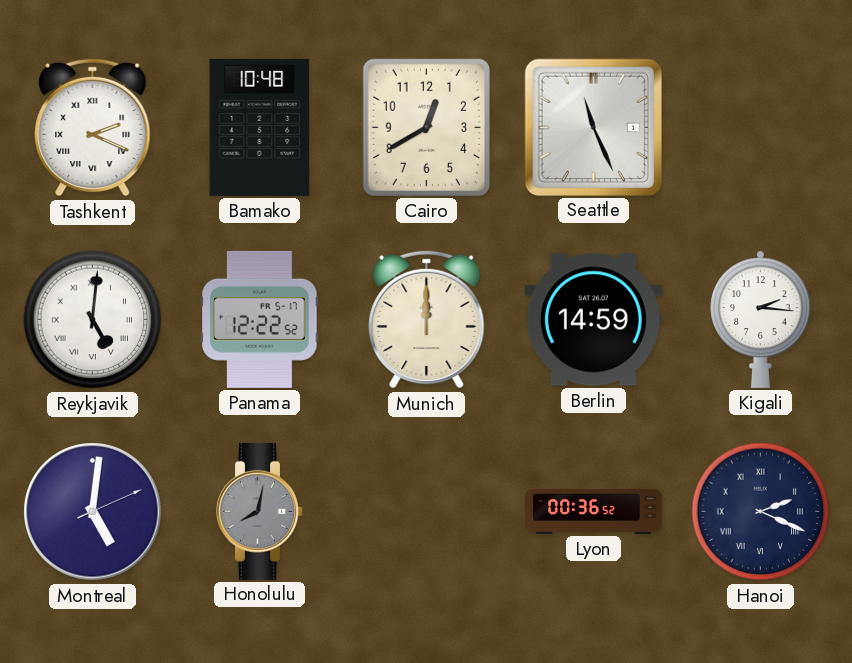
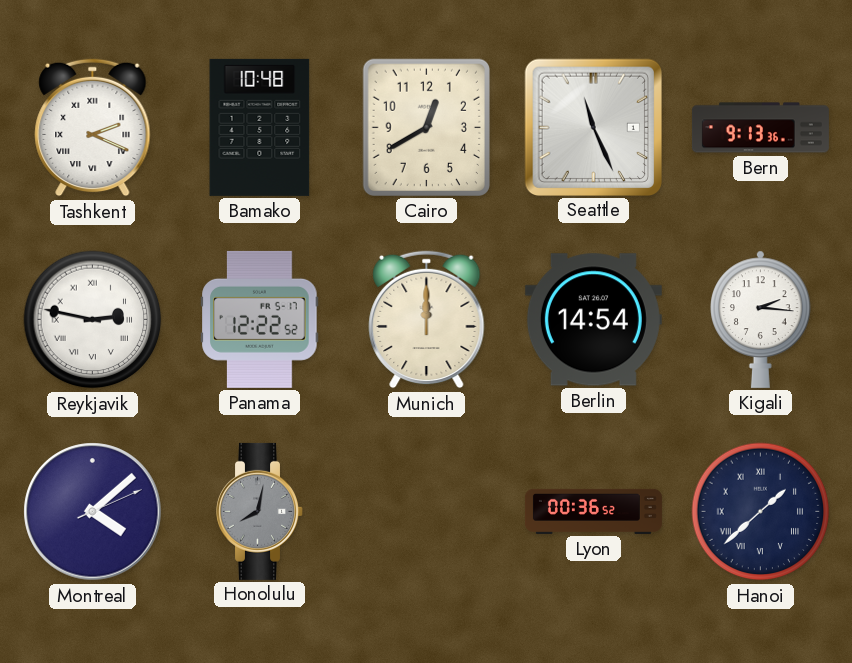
Bern: none -> 9:13 (760, 128)
Reykjavik: 5:01 -> 2:47 (93, 320)
Berlin: 14:59 -> 14:54 (593, 320)
Montreal: 5:01 -> 4:08 (93, 512)
Hanoi: 2:19 -> 1:38 (761, 512)
